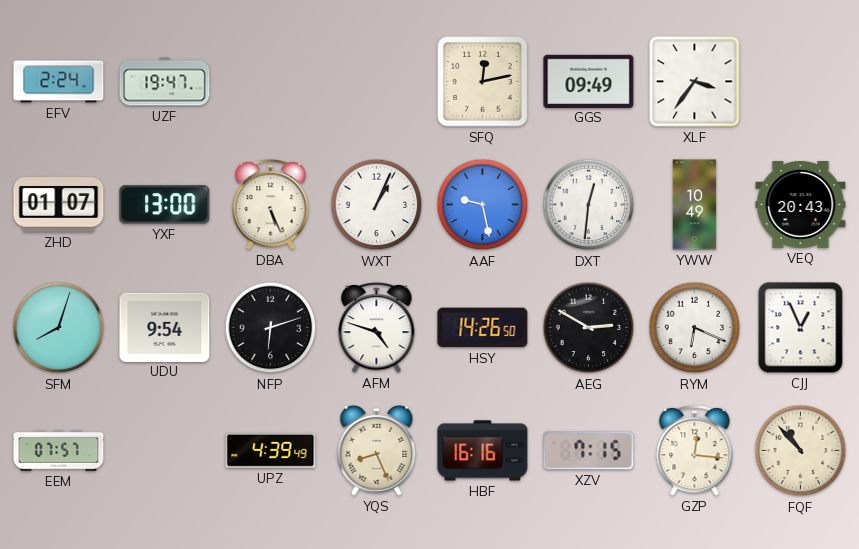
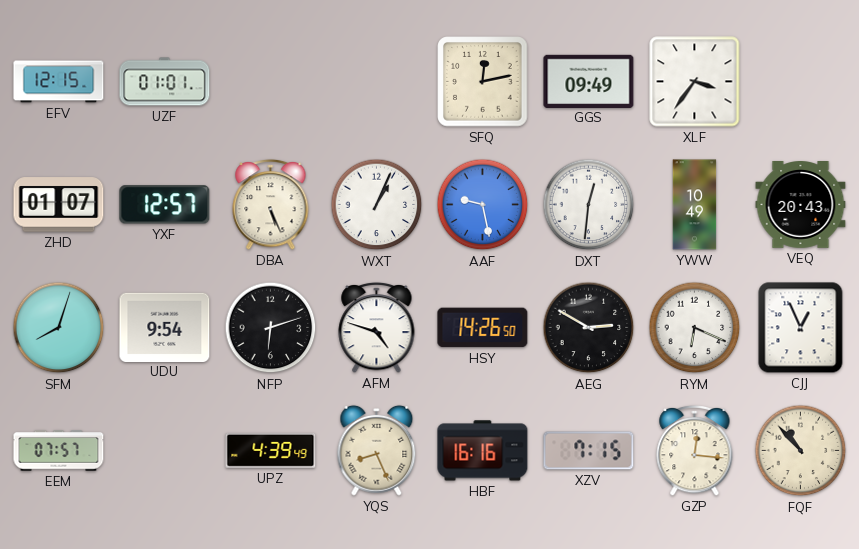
EFV: 2:24 -> 12:15 (59, 82)
UZF: 19:47 -> 01:01 (165, 82)
YXF: 13:00 -> 12:57 (165, 205)
